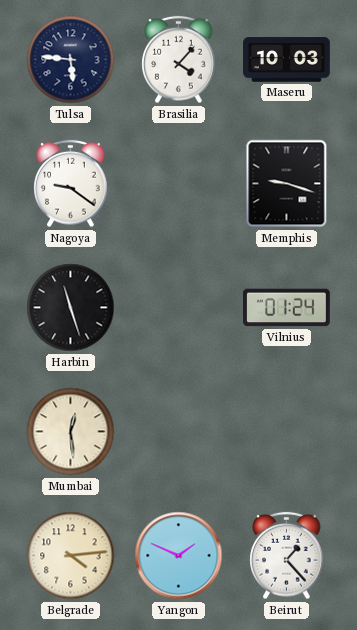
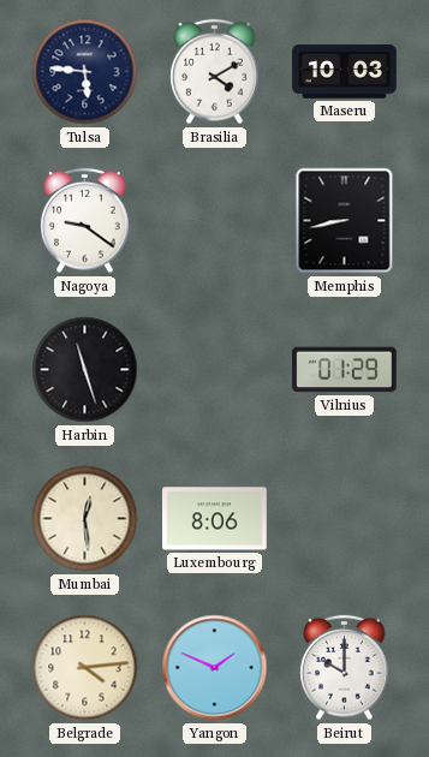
Brasilia: 4:07 -> 4:10 (215, 72)
Memphis: 9:18 -> 8:43 (345, 221)
Vilnius: 01:24 -> 01:29 (345, 370)
Luxembourg: none -> 8:06 (215, 519)
Beirut: 1:23 -> 10:00 (345, 668)
